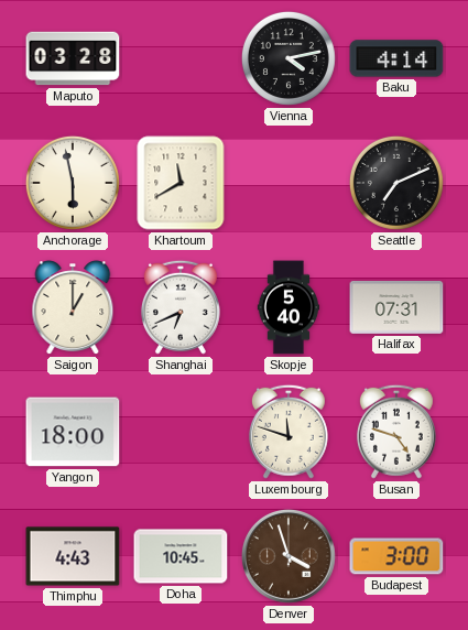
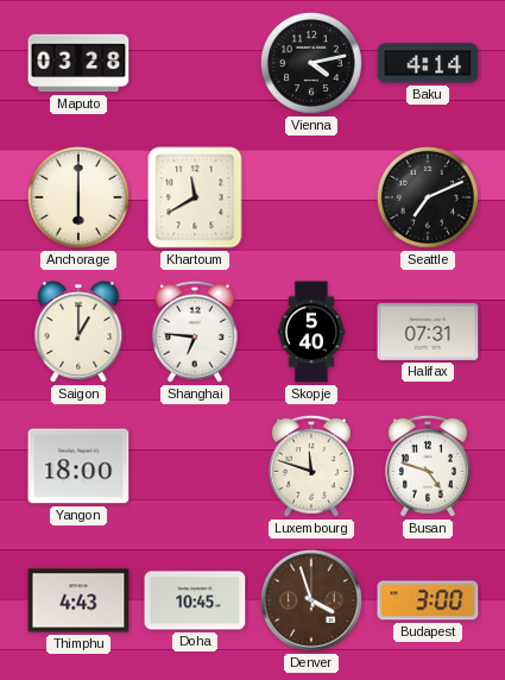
Anchorage: 5:58 -> 6:00 (78, 197)
Shanghai: 6:41 -> 6:46 (195, 332)
